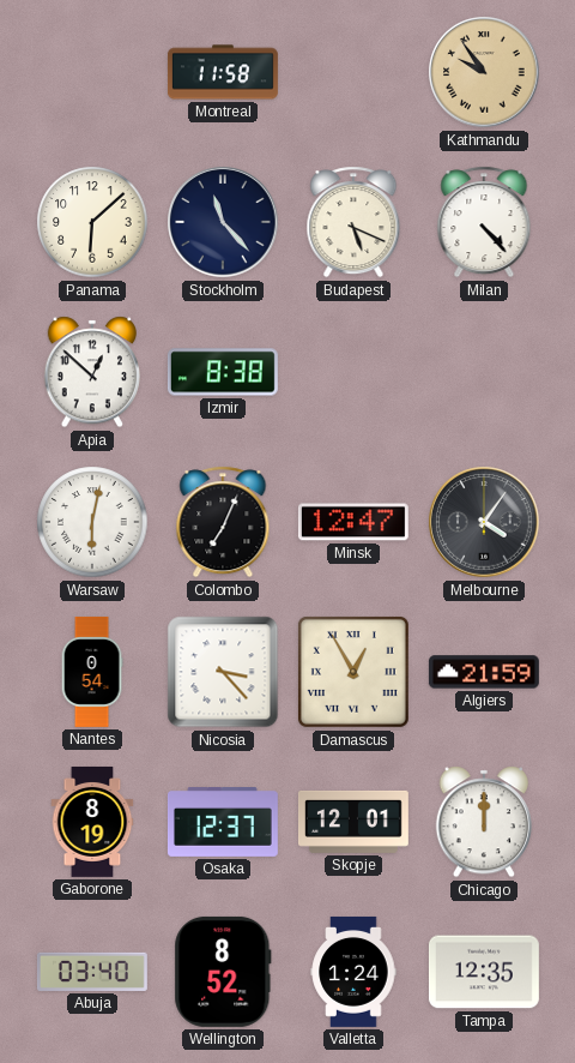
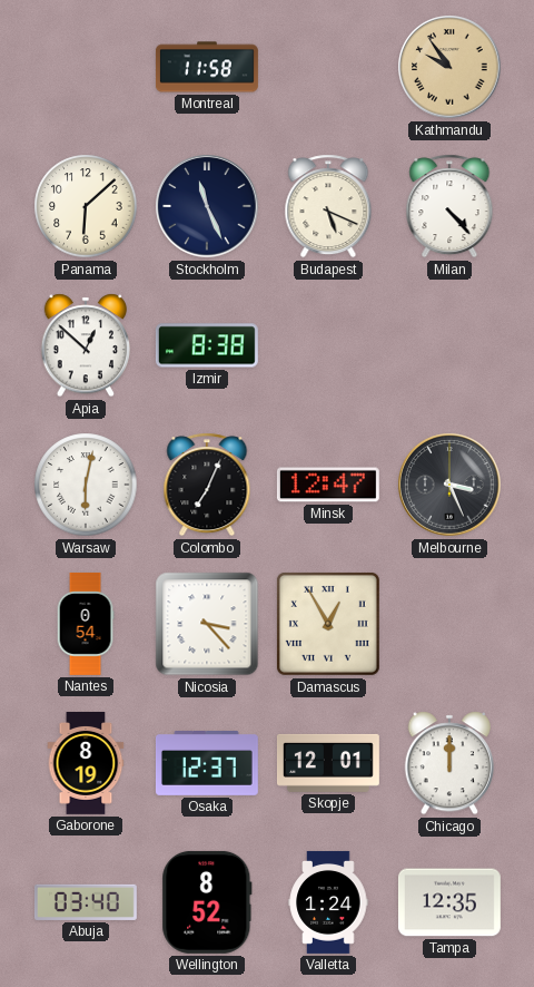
Stockholm: 11:23 -> 11:26 (207, 206)
Melbourne: 4:06 -> 3:26 (449, 485)
Algiers: 21:59 -> none (484, 672)
